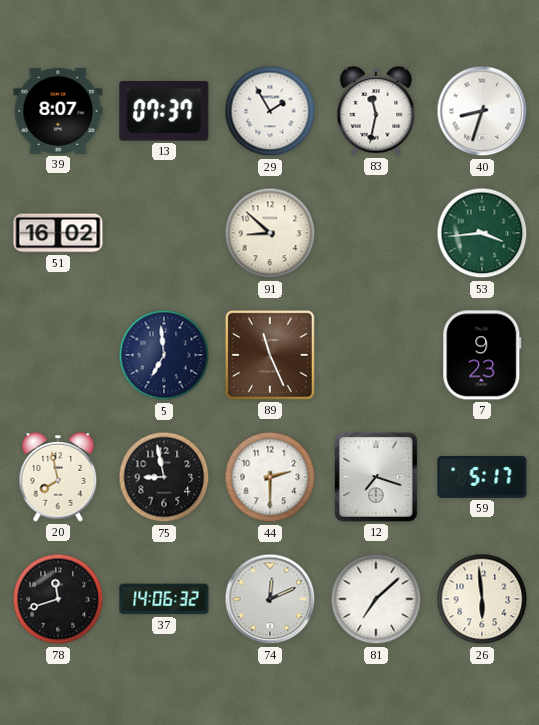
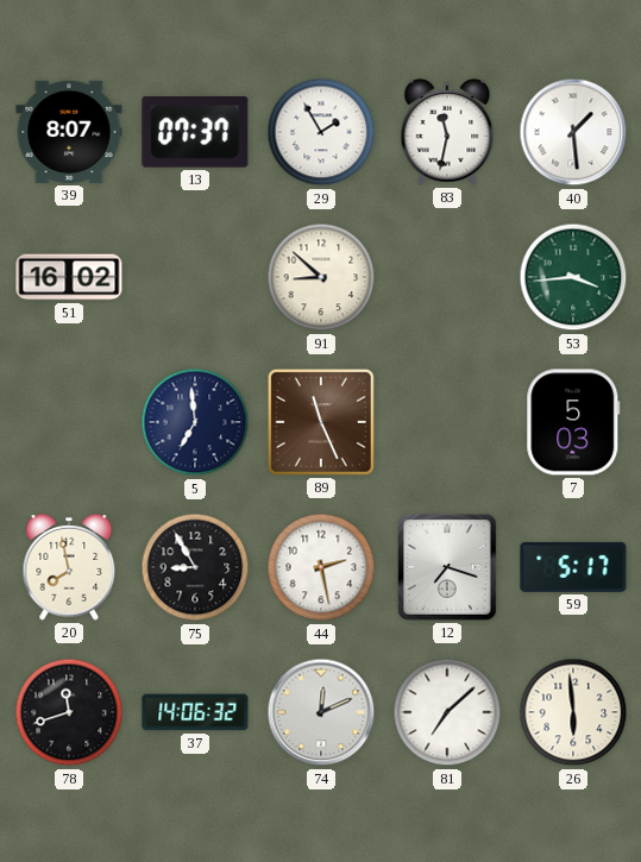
40: 8:33 -> 1:29 (573, 132)
7: 9:23 -> 5:03 (573, 422)
75: 8:58 -> 8:55 (195, 567)
44: 2:30 -> 2:28 (321, 567)
